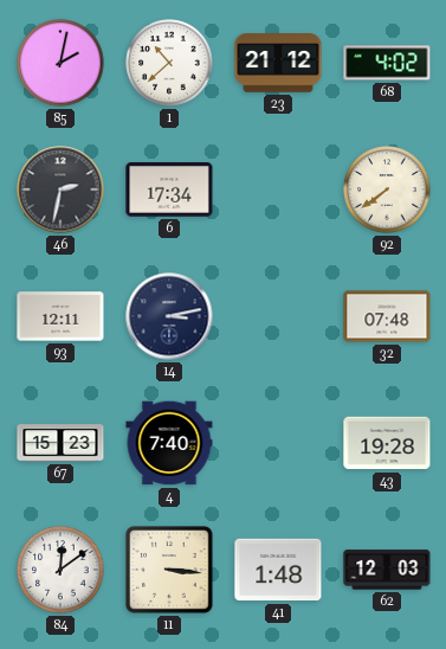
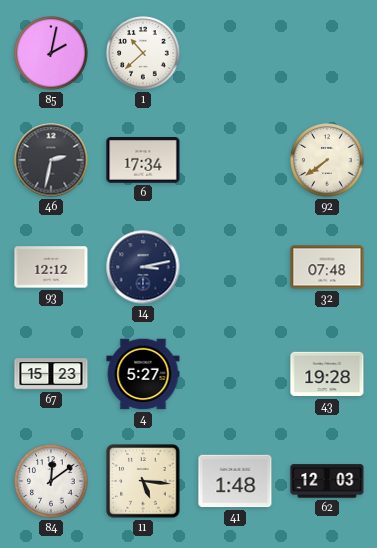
23: 21:12 -> none (278, 63)
68: 4:02 -> none (387, 63)
93: 12:11 -> 12:12 (51, 267)
4: 7:40 -> 5:27 (143, 374)
11: 3:16 -> 5:16 (143, 481)
